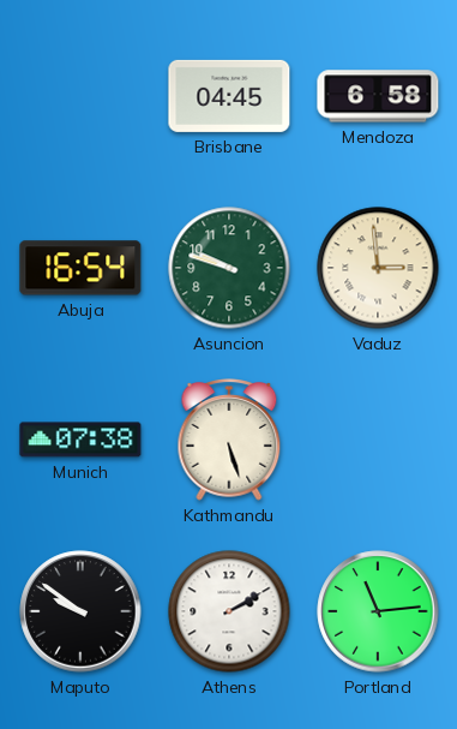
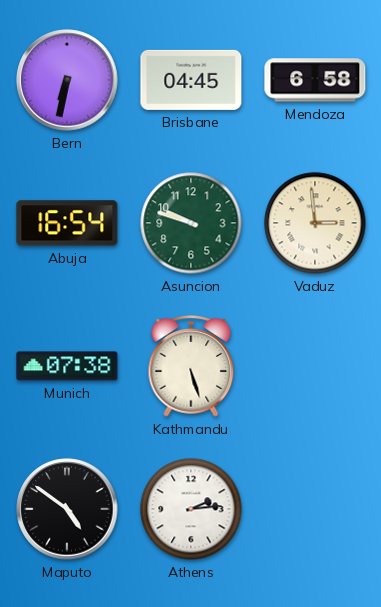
Bern: none -> 6:32 (67, 80)
Maputo: 9:51 -> 4:51 (67, 509)
Athens: 2:10 -> 2:14 (191, 509)
Portland: 11:14 -> none (378, 611)
